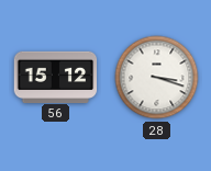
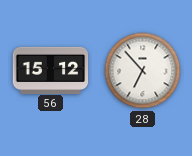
28: 3:18 -> 6:53 (143, 71)
